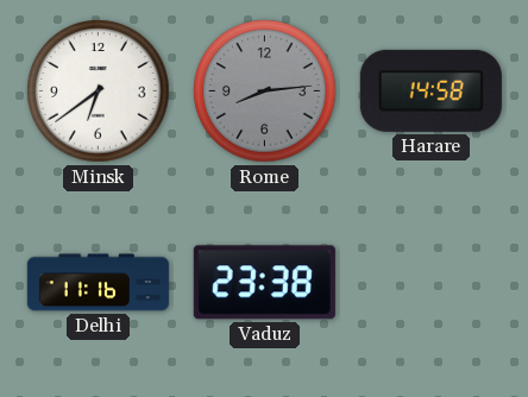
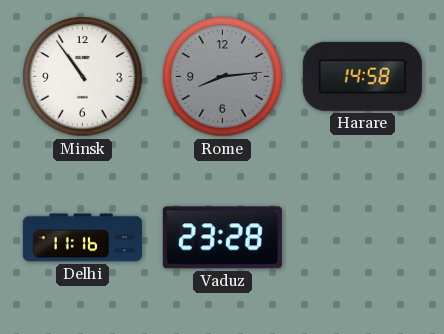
Minsk: 6:39 -> 10:54 (83, 77)
Vaduz: 23:38 -> 23:28 (222, 238)
